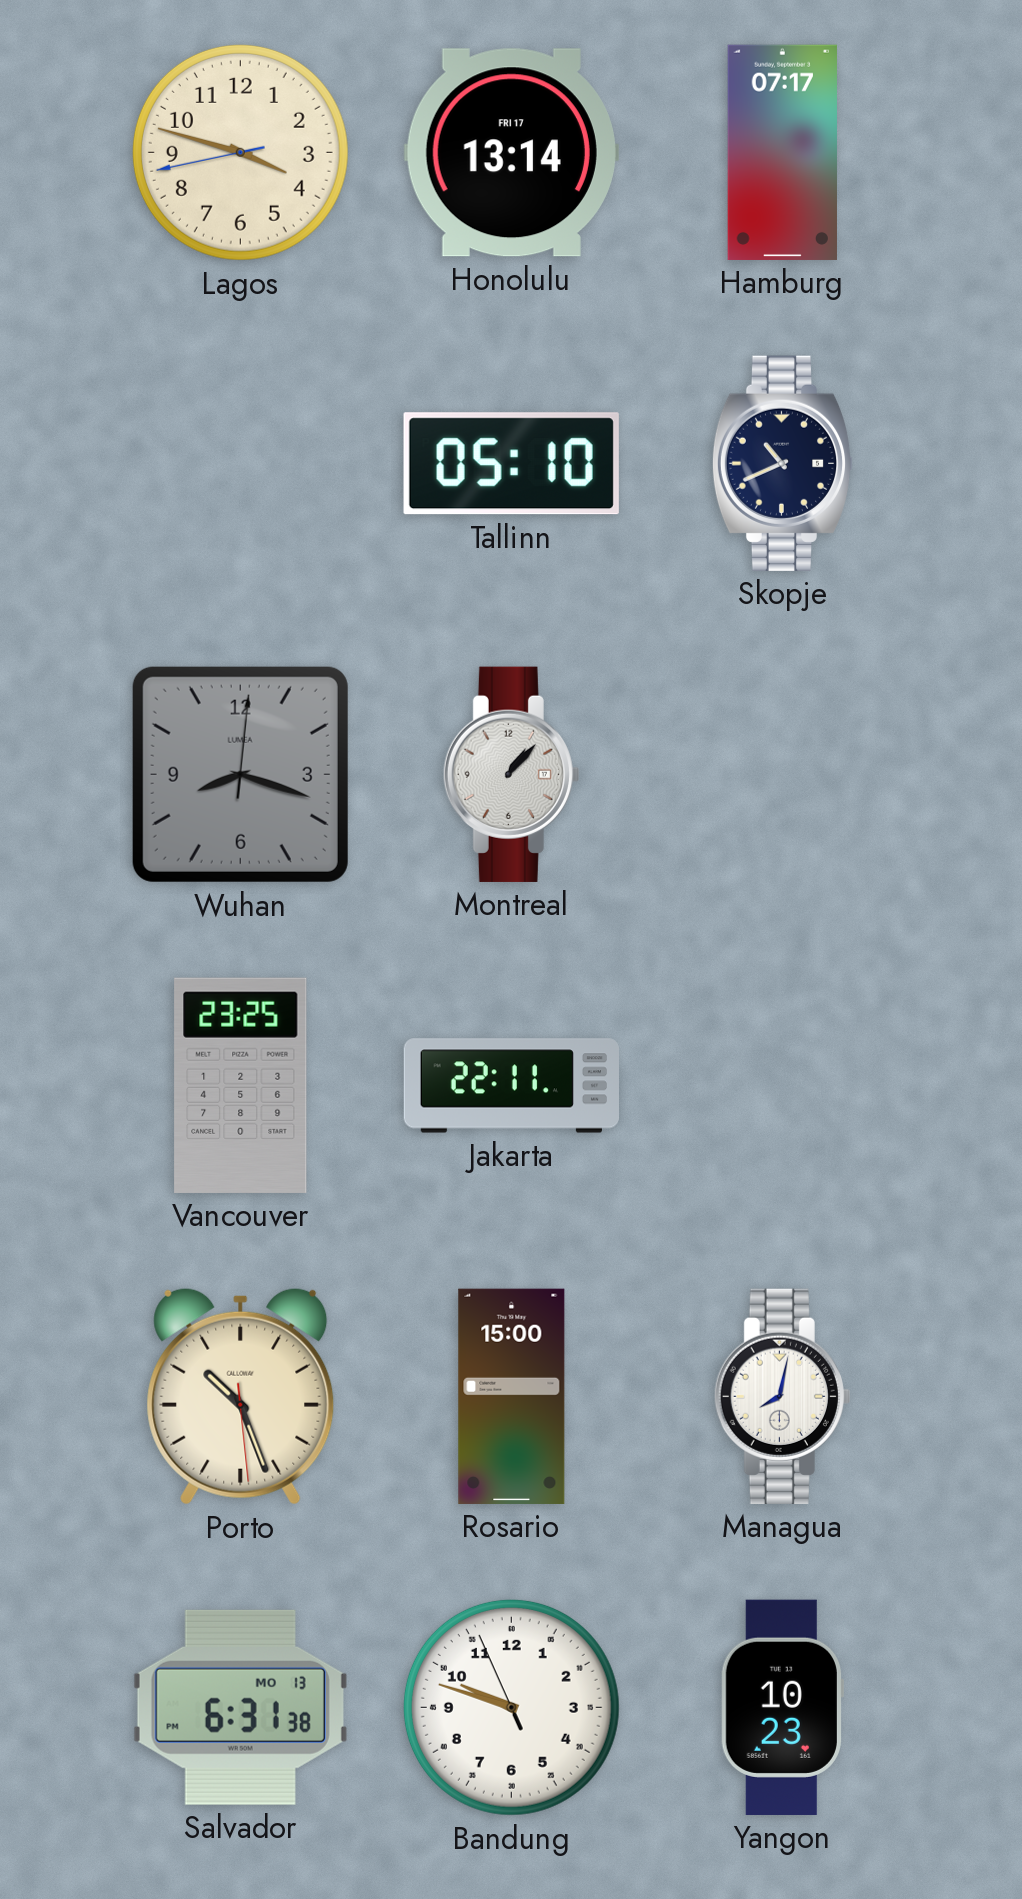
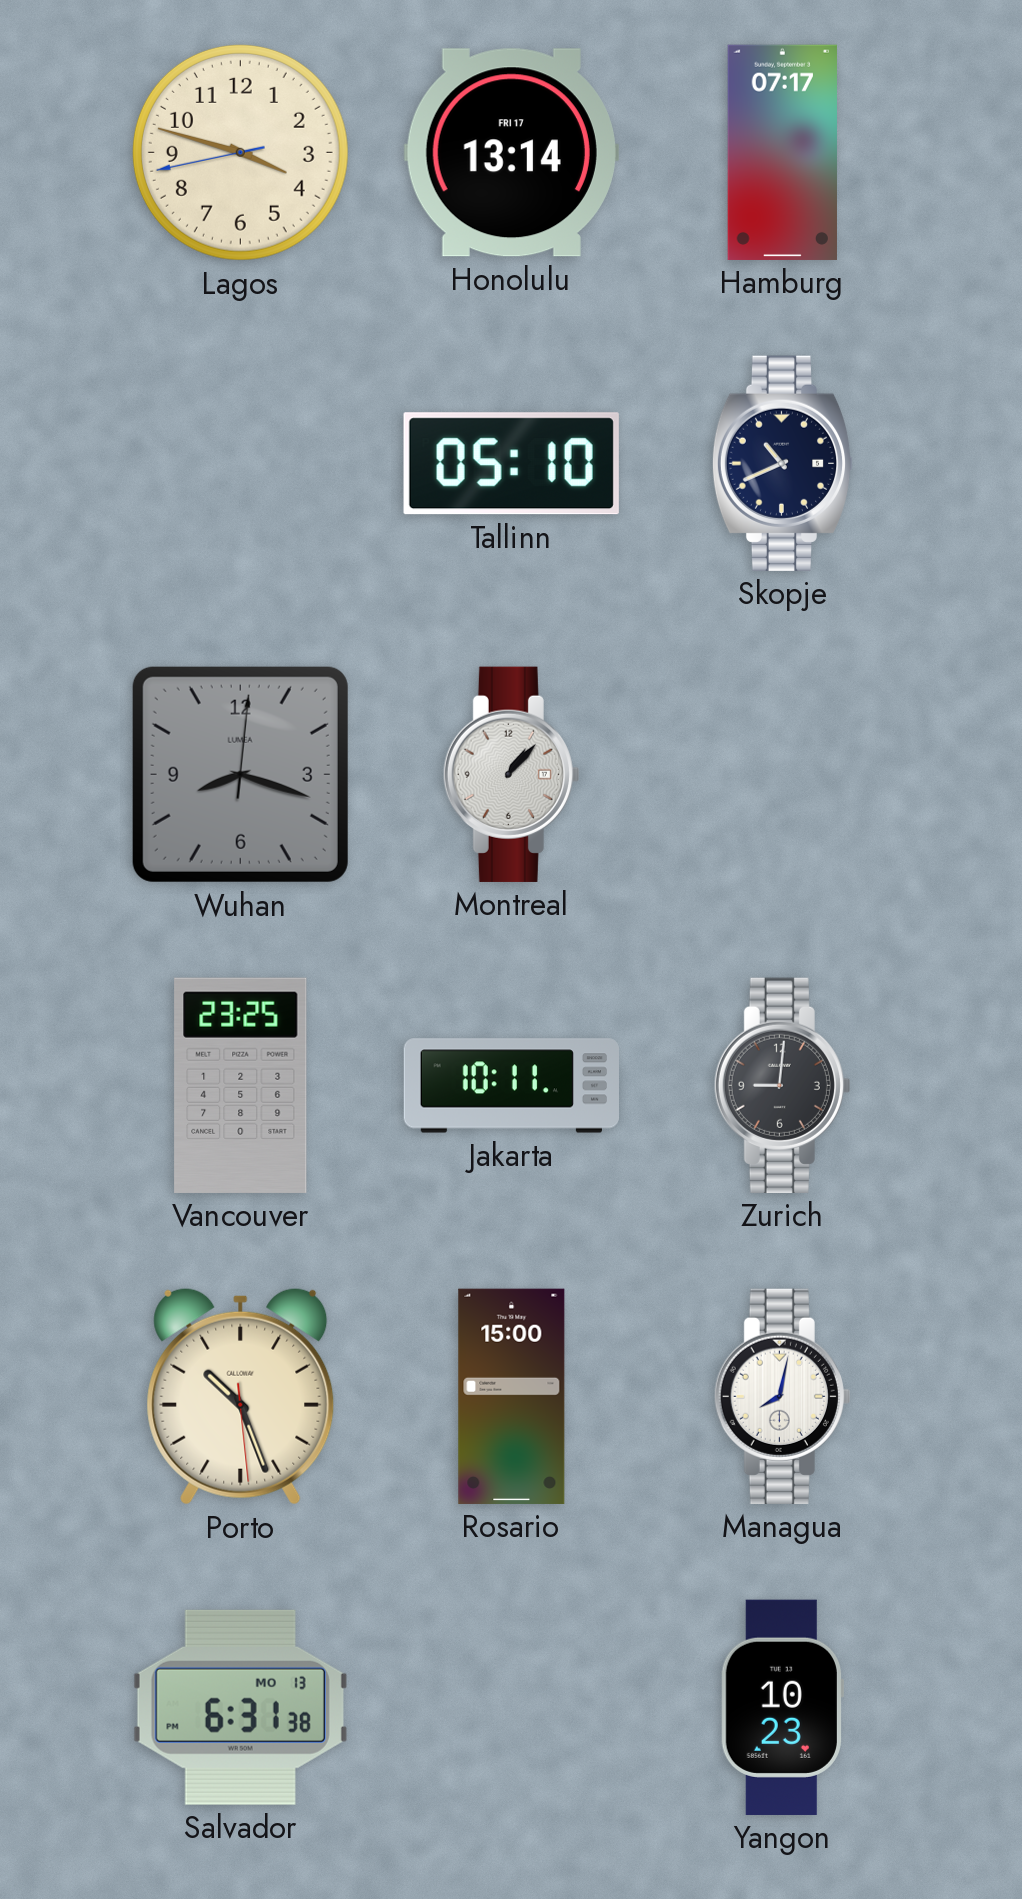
Jakarta: 22:11 -> 10:11 (511, 1086)
Zurich: none -> 9:01 (782, 1085)
Bandung: 9:47 -> none (511, 1707)
